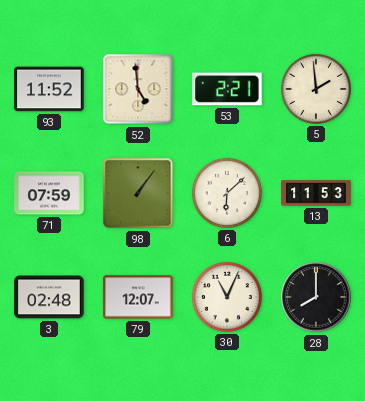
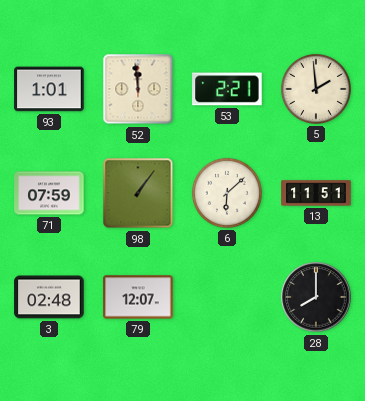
93: 11:52 -> 1:01 (49, 89)
52: 4:59 -> 11:59 (138, 89)
13: 11:53 -> 11:51 (316, 193)
30: 11:04 -> none (227, 297)
